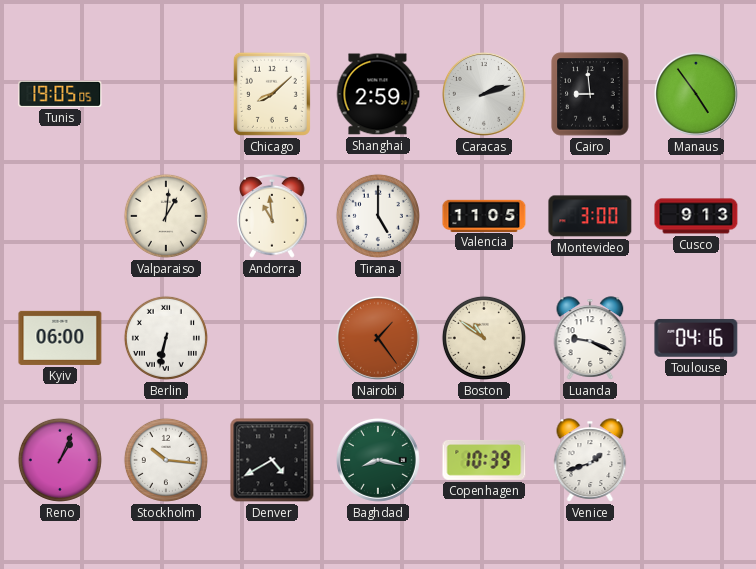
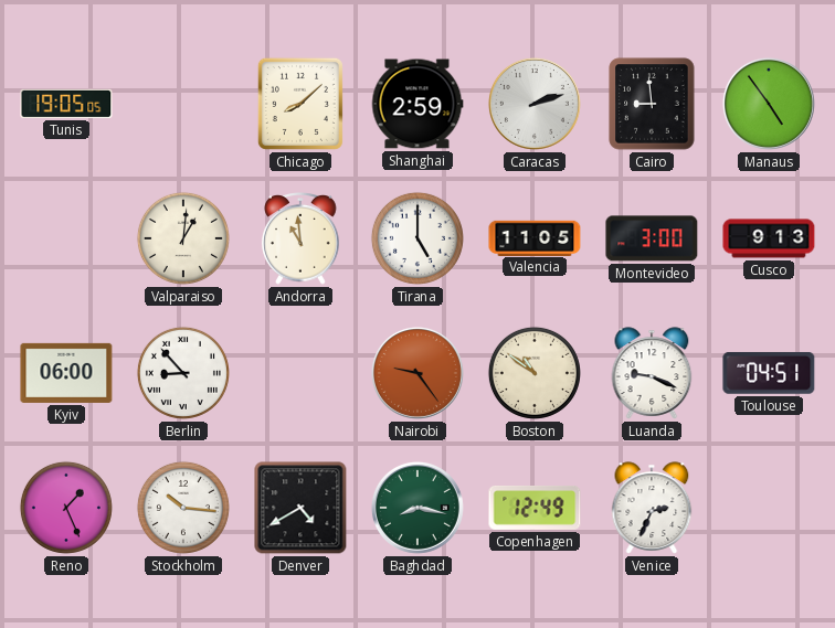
Berlin: 6:32 -> 8:53 (183, 373)
Nairobi: 1:24 -> 9:24 (417, 373)
Toulouse: 04:16 -> 04:51 (769, 373)
Reno: 1:04 -> 1:26 (66, 508)
Copenhagen: 10:39 -> 12:49 (535, 508)
Venice: 1:42 -> 2:34 (652, 508)
